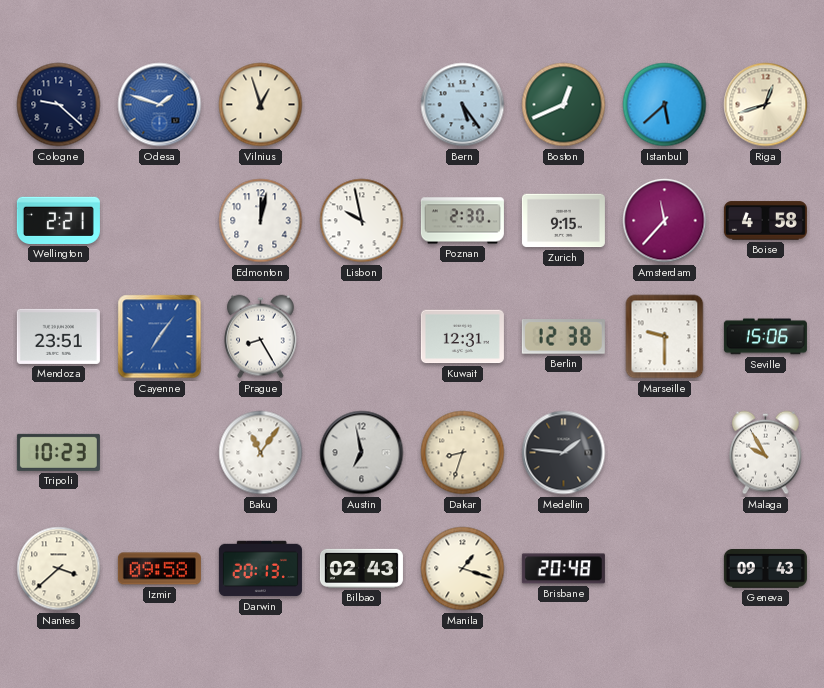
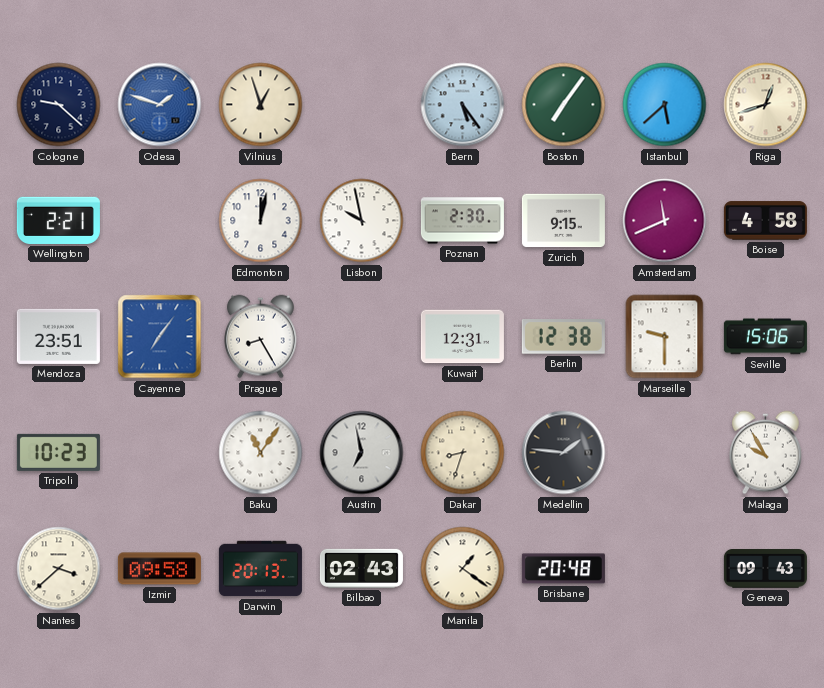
Boston: 12:41 -> 7:06 (564, 105)
Amsterdam: 11:37 -> 11:41 (665, 221)
Manila: 1:18 -> 1:21 (463, 569)
